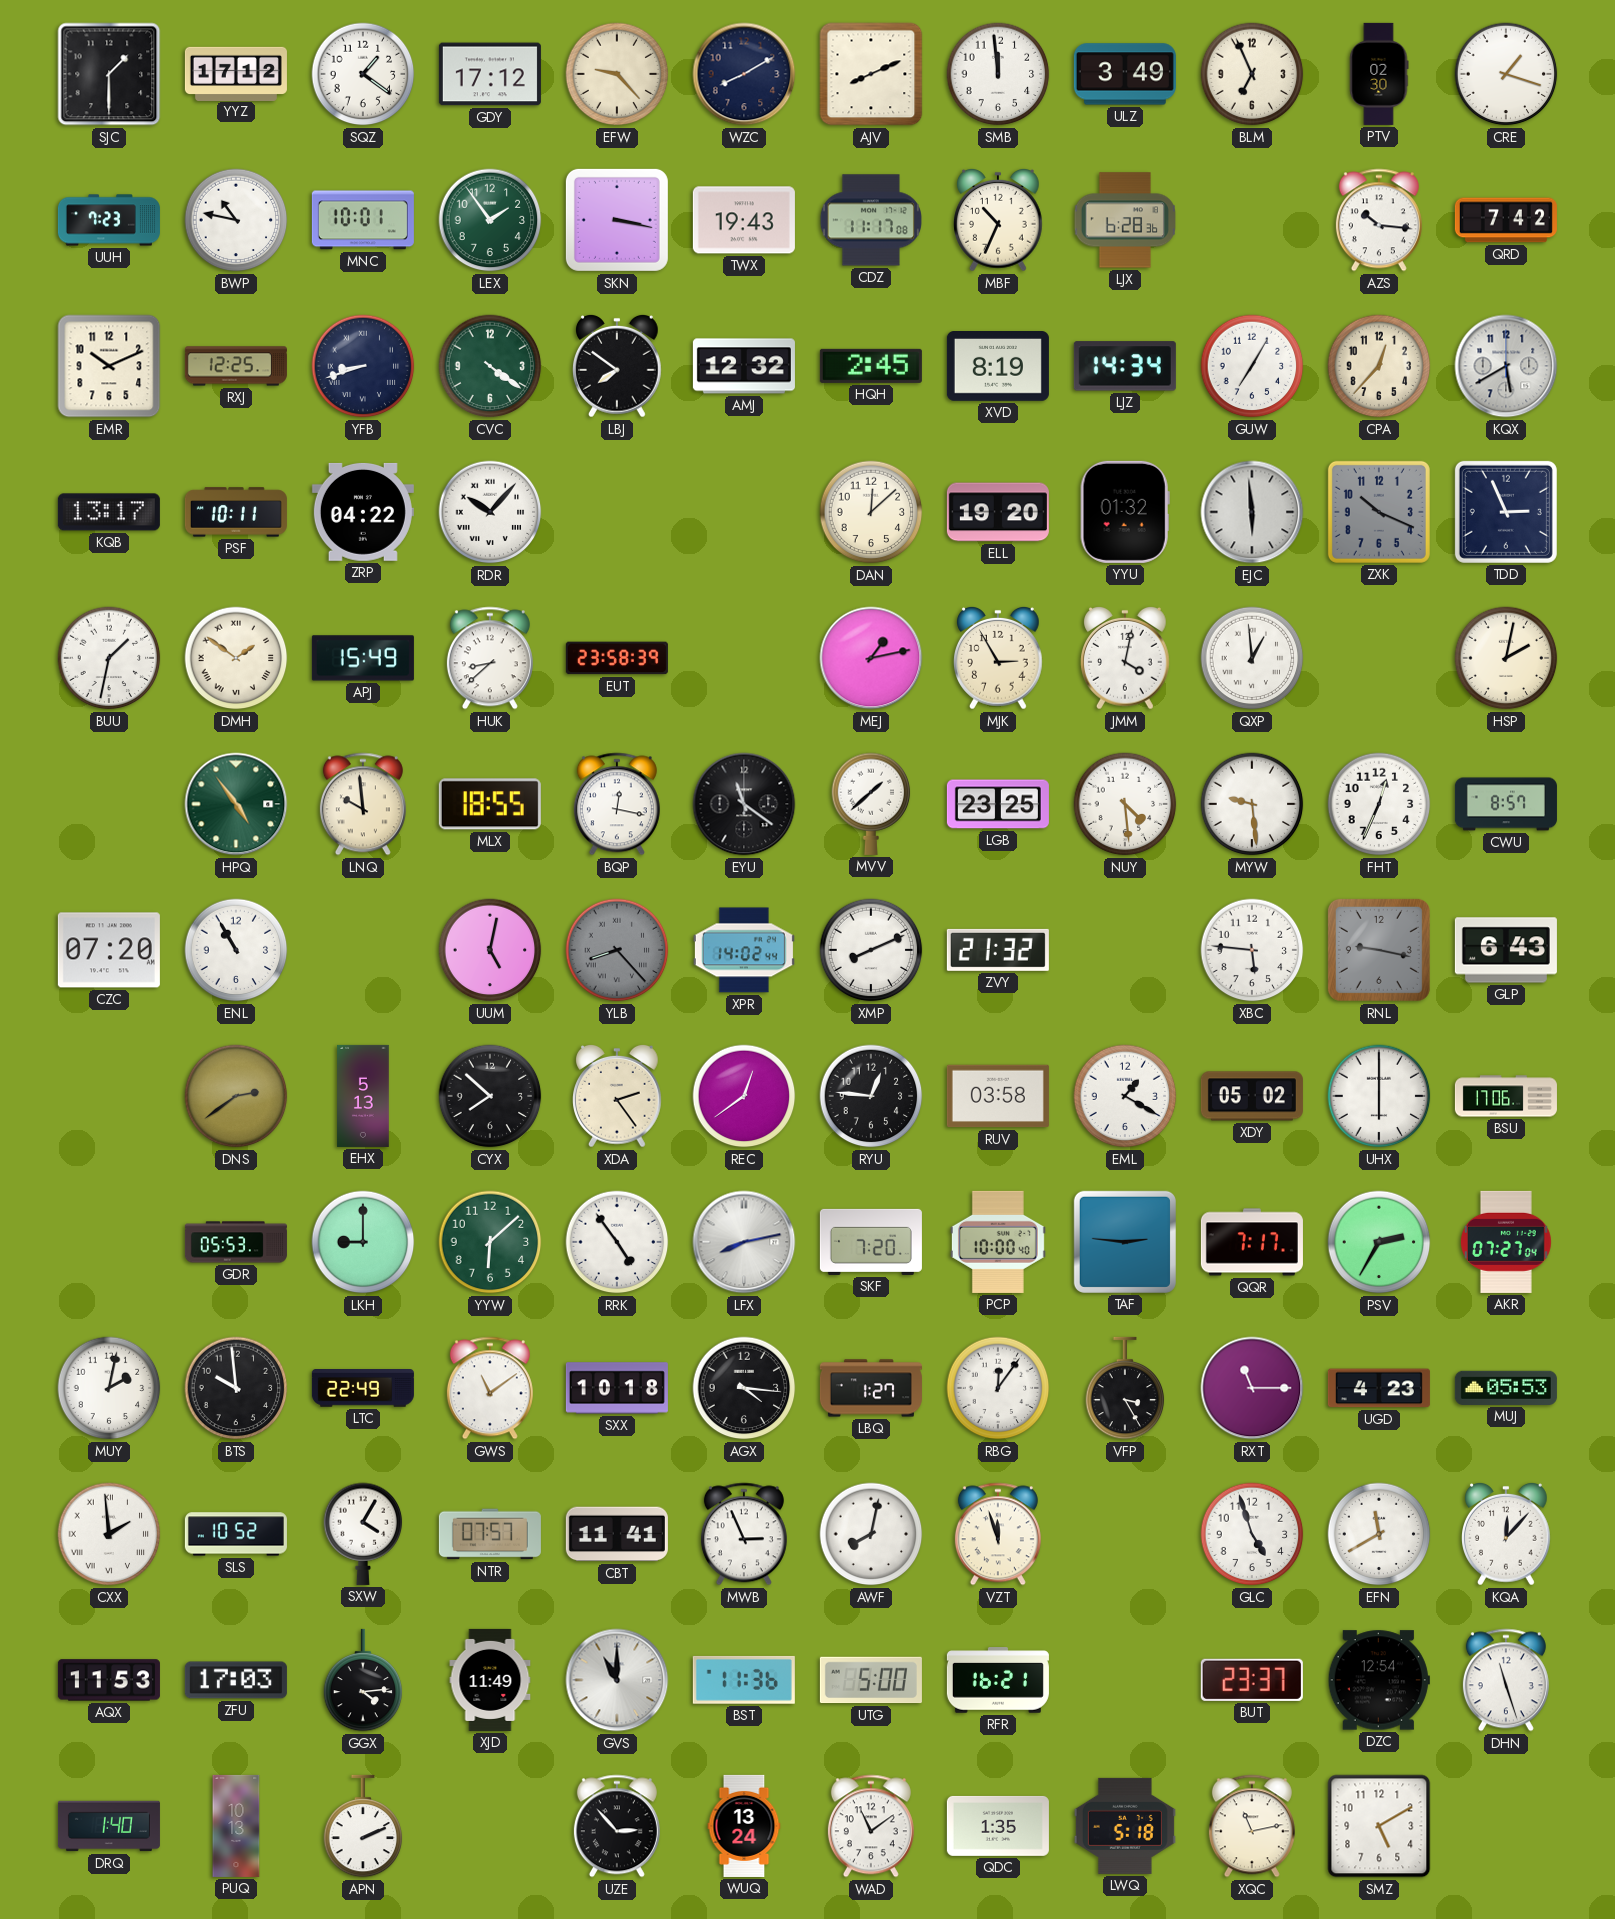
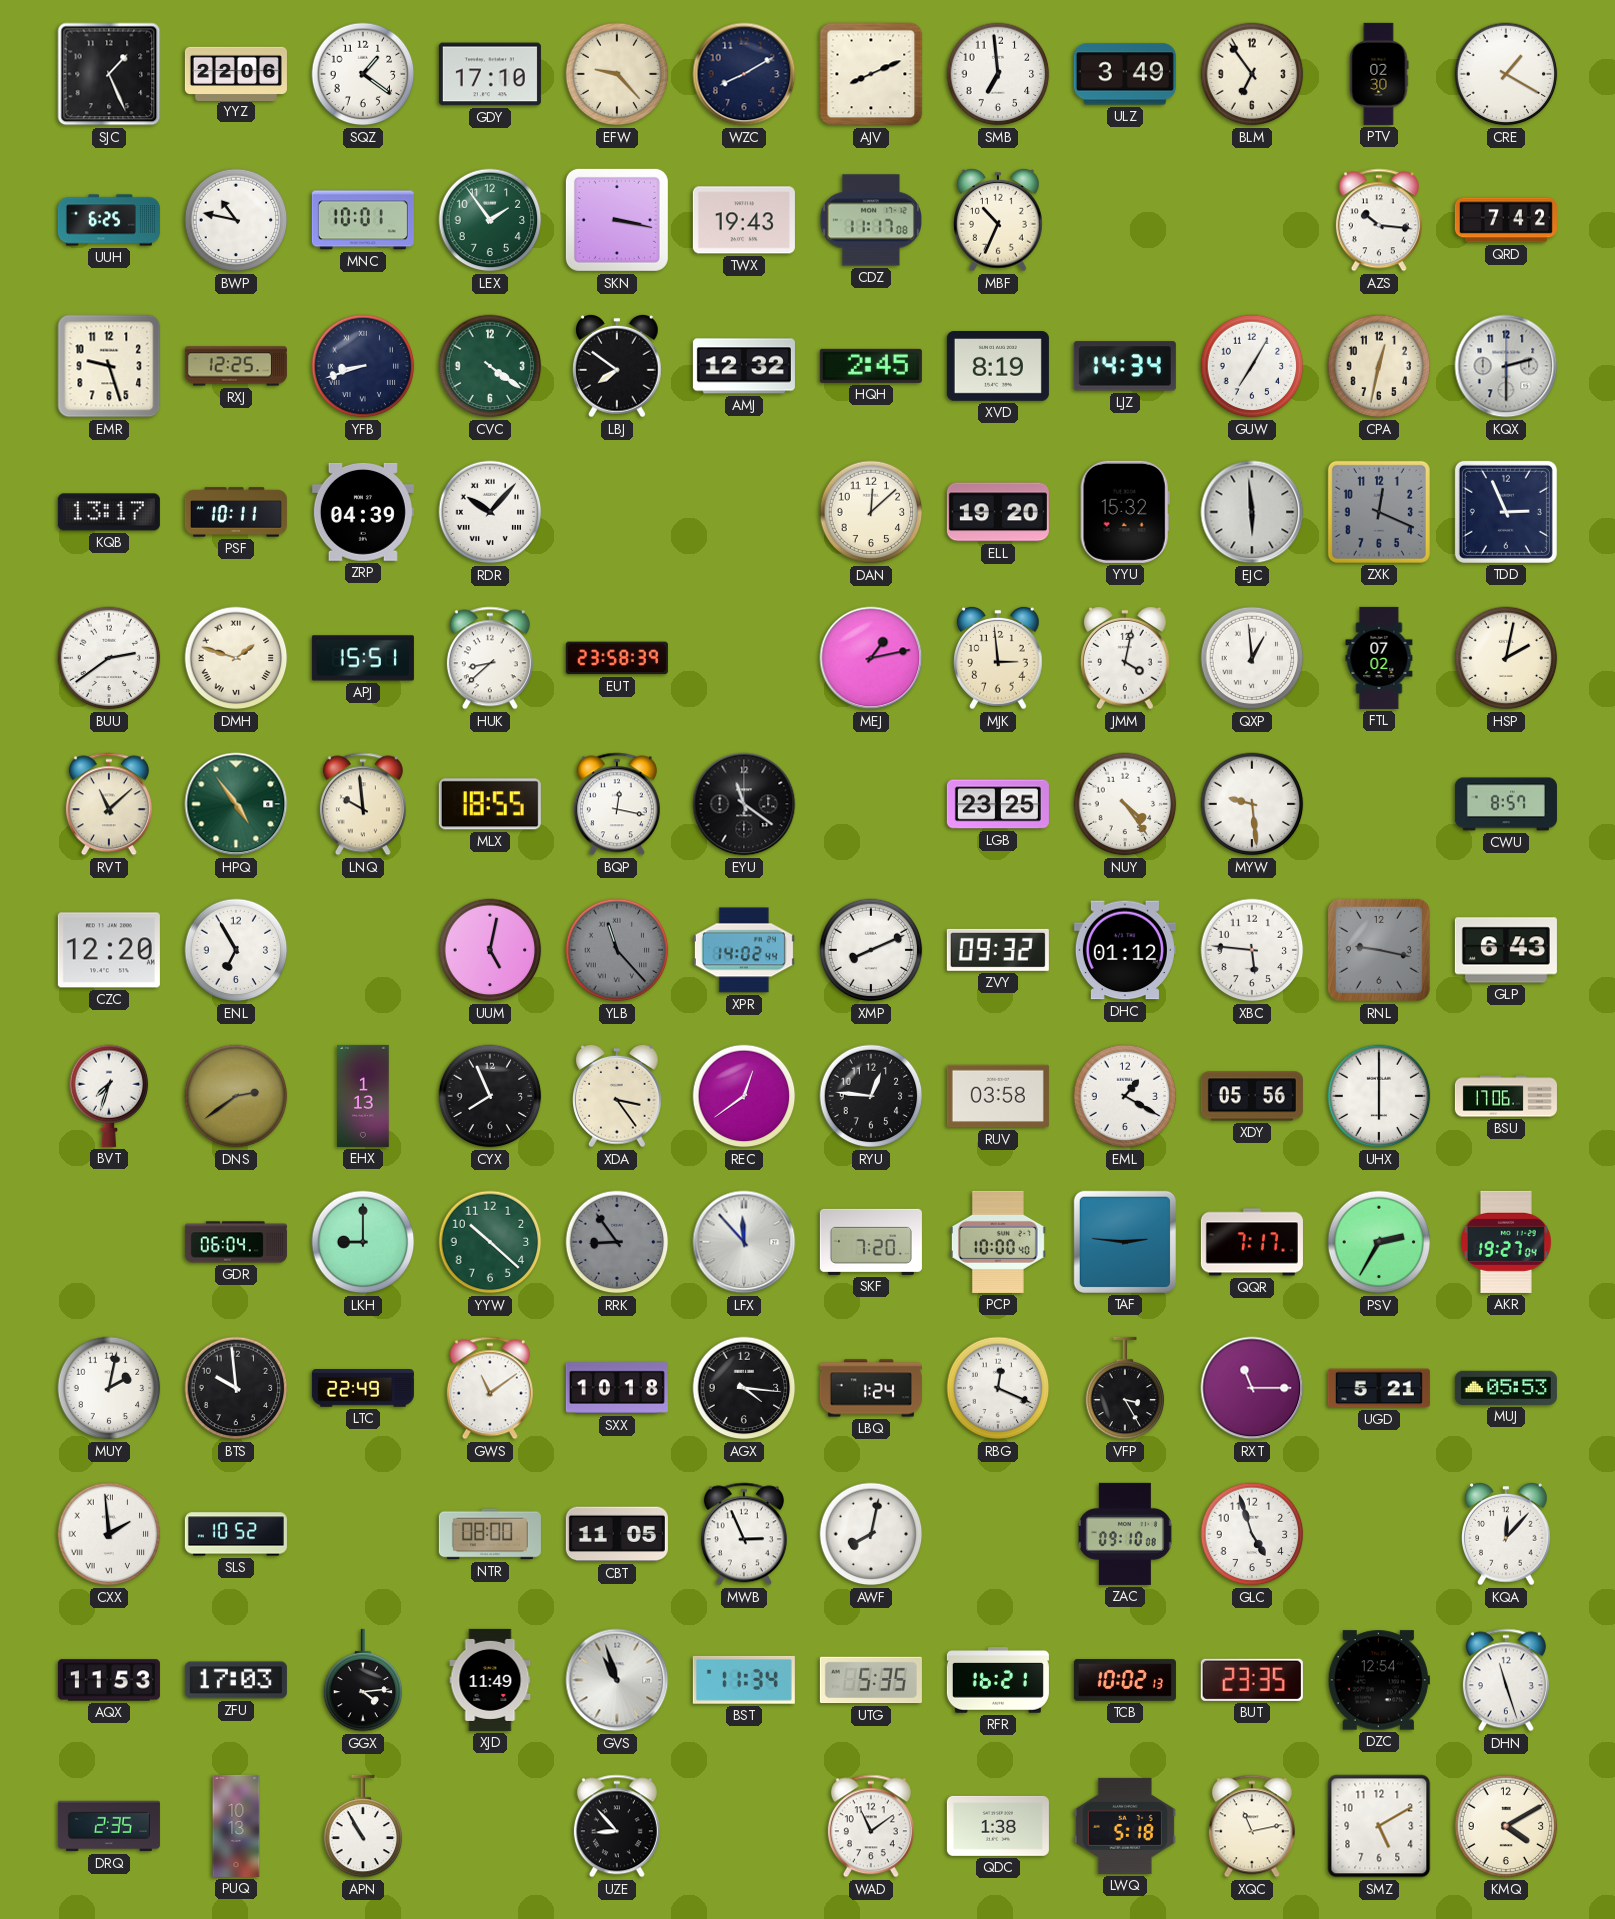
SJC: 1:30 -> 1:26 (109, 74)
YYZ: 17:12 -> 22:06 (236, 73)
GDY: 17:12 -> 17:10 (490, 74)
SMB: 11:59 -> 6:59 (998, 74)
BLM: 6:56 -> 6:54 (1252, 74)
CRE: 1:18 -> 1:20 (1506, 74)
UUH: 7:23 -> 6:25 (109, 220)
LJX: 6:28 -> none (1124, 220)
EMR: 10:11 -> 9:27 (109, 366)
CPA: 12:37 -> 12:32 (1379, 366)
KQX: 5:40 -> 2:30 (1506, 366)
ZRP: 04:22 -> 04:39 (363, 512)
YYU: 01:32 -> 15:32 (1125, 512)
ZXK: 10:19 -> 12:19 (1379, 512)
BUU: 1:32 -> 2:39 (109, 658)
DMH: 1:51 -> 1:48 (236, 658)
APJ: 15:49 -> 15:51 (363, 658)
MJK: 2:55 -> 2:59 (999, 658)
FTL: none -> 07:02 (1379, 658)
RVT: none -> 11:08 (109, 804)
MVV: 1:38 -> none (871, 804)
NUY: 4:29 -> 4:24 (1125, 804)
FHT: 12:34 -> none (1379, 804)
CZC: 07:20 -> 12:20 (109, 950)
ENL: 10:55 -> 6:55 (236, 950)
YLB: 8:23 -> 11:23 (617, 950)
ZVY: 21:32 -> 09:32 (998, 950)
DHC: none -> 01:12 (1125, 950)
BVT: none -> 7:33 (109, 1096)
EHX: 5:13 -> 1:13 (363, 1096)
CYX: 7:52 -> 7:56 (490, 1096)
XDA: 2:24 -> 3:24 (618, 1096)
XDY: 05:02 -> 05:56 (1252, 1096)
GDR: 05:53 -> 06:04 (236, 1242)
YYW: 6:08 -> 10:22 (490, 1242)
RRK: 4:54 -> 8:54 (617, 1242)
RRK dial: white -> grey (617, 1242)
LFX: 8:13 -> 11:53 (744, 1242)
AKR: 07:27 -> 19:27 (1506, 1242)
LBQ: 1:27 -> 1:24 (871, 1388)
RBG: 12:06 -> 12:19 (998, 1388)
UGD: 4:23 -> 5:21 (1379, 1388)
SXW: 4:05 -> none (363, 1534)
NTR: 07:57 -> 08:00 (490, 1534)
CBT: 11:41 -> 11:05 (617, 1534)
VZT: 11:57 -> none (998, 1534)
ZAC: none -> 09:10 (1126, 1534)
EFN: 11:40 -> none (1379, 1534)
GVS: 11:00 -> 10:57 (617, 1680)
BST: 11:36 -> 11:34 (744, 1680)
UTG: 5:00 -> 5:35 (871, 1680)
TCB: none -> 10:02 (1125, 1680)
BUT: 23:37 -> 23:35 (1252, 1680)
DRQ: 1:40 -> 2:35 (109, 1826)
APN: 2:11 -> 10:55 (363, 1826)
UZE: 2:53 -> 8:53 (617, 1826)
WUQ: 13:24 -> none (744, 1826)
QDC: 1:35 -> 1:38 (998, 1826)
KMQ: none -> 4:10 (1506, 1826)
